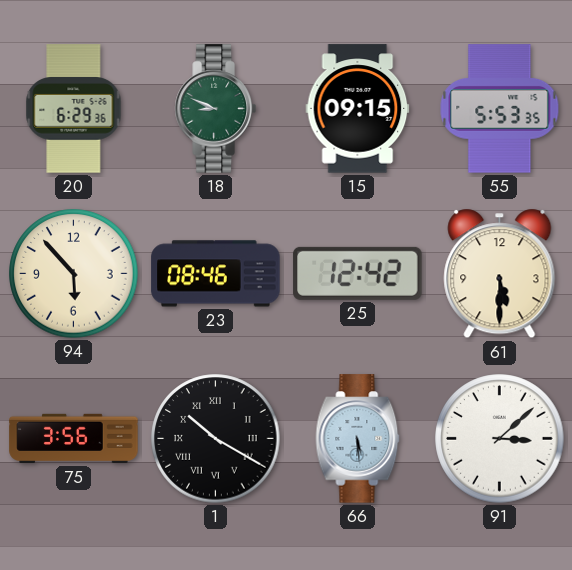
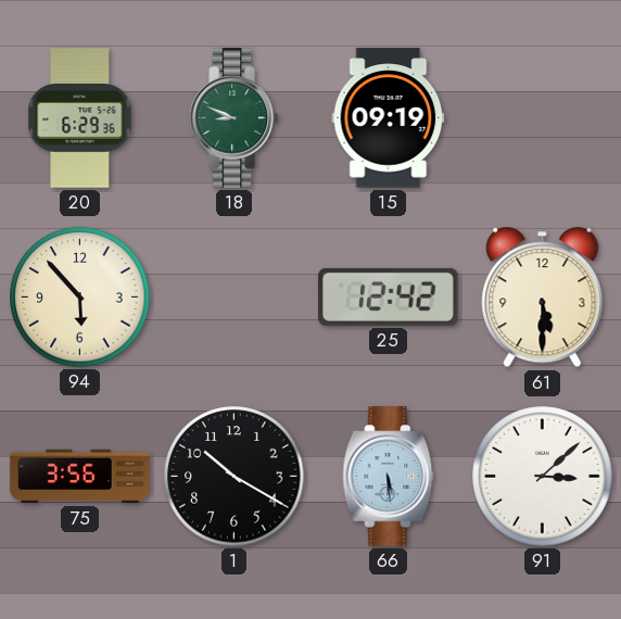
15: 09:15 -> 09:19 (389, 118)
55: 5:53 -> none (500, 109)
23: 08:46 -> none (216, 274)
1 numerals: Roman -> Arabic (235, 477)
